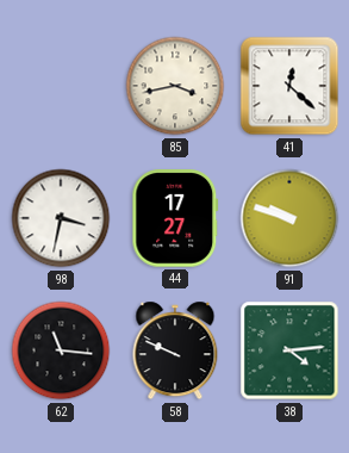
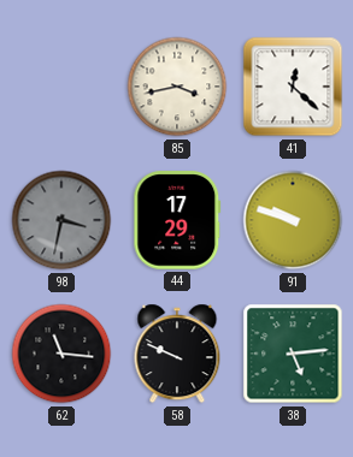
98 dial: white -> grey (61, 220)
44: 17:27 -> 17:29 (177, 220)
38: 4:14 -> 5:14 (293, 354)
